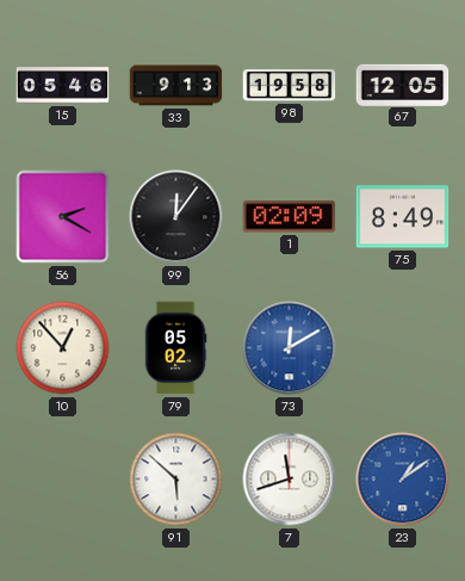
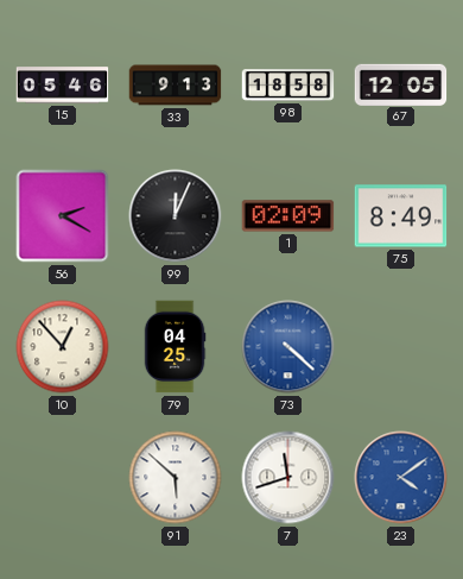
98: 19:58 -> 18:58 (288, 86)
99: 12:06 -> 12:04 (176, 216)
79: 05:02 -> 04:25 (175, 347)
73: 12:10 -> 4:22 (288, 347)
23: 1:09 -> 4:09 (401, 478)
